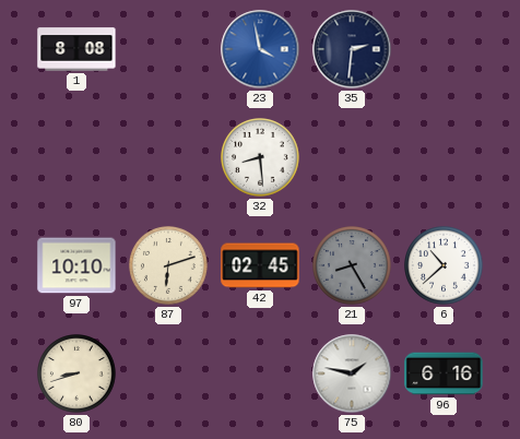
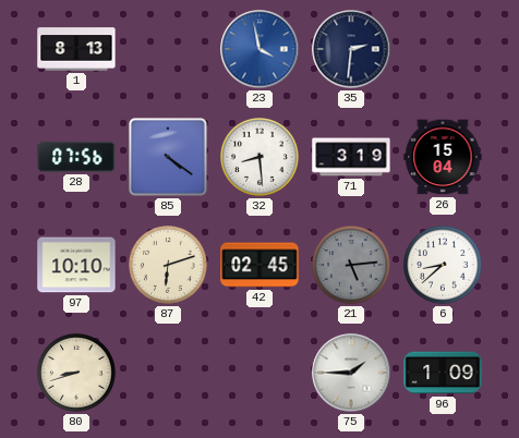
1: 8:08 -> 8:13 (76, 49)
28: none -> 07:56 (76, 157)
85: none -> 4:21 (169, 158)
71: none -> 3:19 (351, 157)
26: none -> 15:04 (443, 157)
21: 8:25 -> 5:14 (352, 266)
6: 10:38 -> 8:38 (444, 266)
75: 1:47 -> 1:45 (351, 373)
96: 6:16 -> 1:09 (443, 373)
